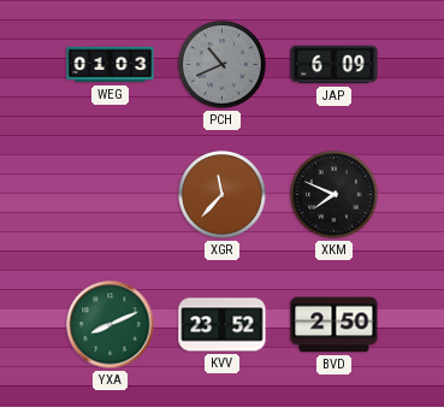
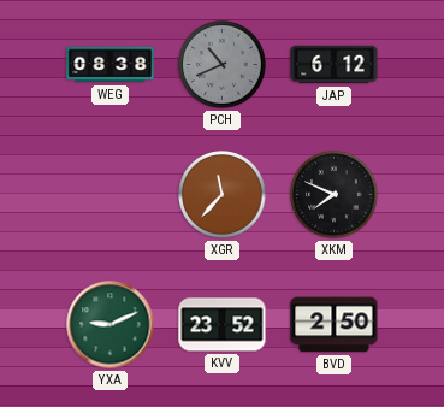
WEG: 01:03 -> 08:38 (111, 65)
JAP: 6:09 -> 6:12 (335, 65)
YXA: 8:11 -> 9:11 (111, 325)
